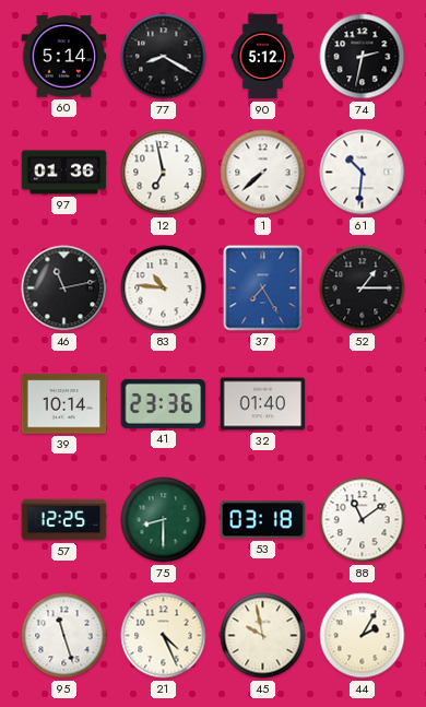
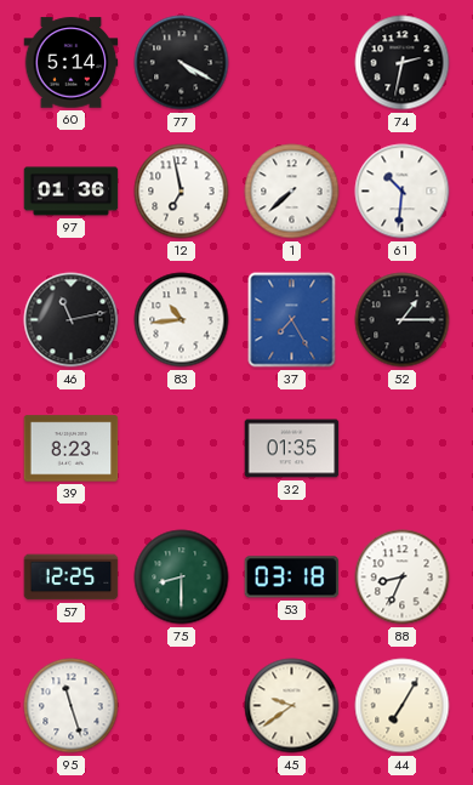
77: 8:20 -> 4:20 (182, 63)
90: 5:12 -> none (263, 57)
83: 10:46 -> 10:44 (182, 320)
39: 10:14 -> 8:23 (72, 449)
41: 23:36 -> none (164, 403)
32: 01:40 -> 01:35 (292, 449)
88: 11:09 -> 8:34 (403, 578)
21: 4:26 -> none (164, 636)
45: 9:58 -> 9:39 (292, 706)
44: 2:05 -> 7:05 (403, 706)
